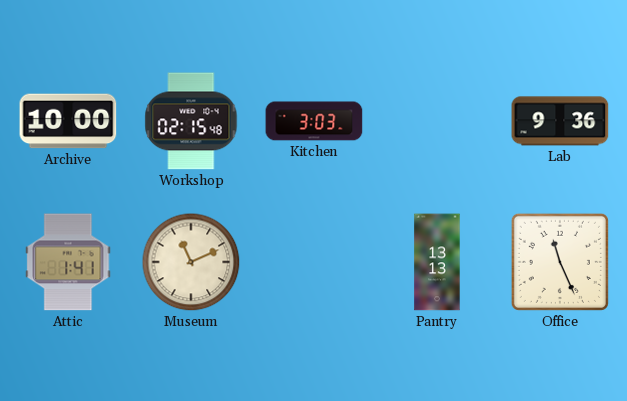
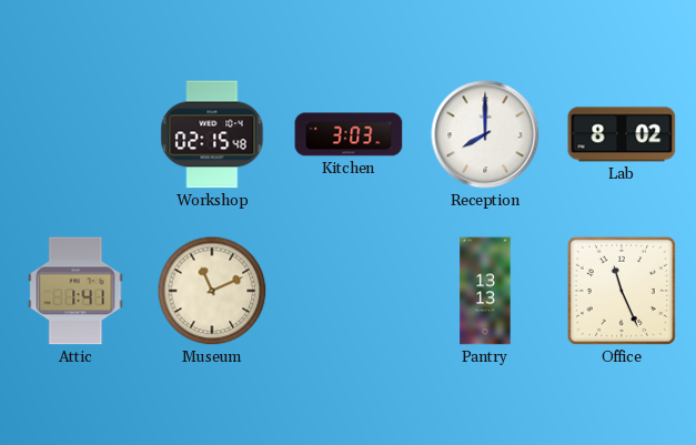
Archive: 10:00 -> none (68, 121)
Reception: none -> 8:00 (485, 134)
Lab: 9:36 -> 8:02 (622, 134)
